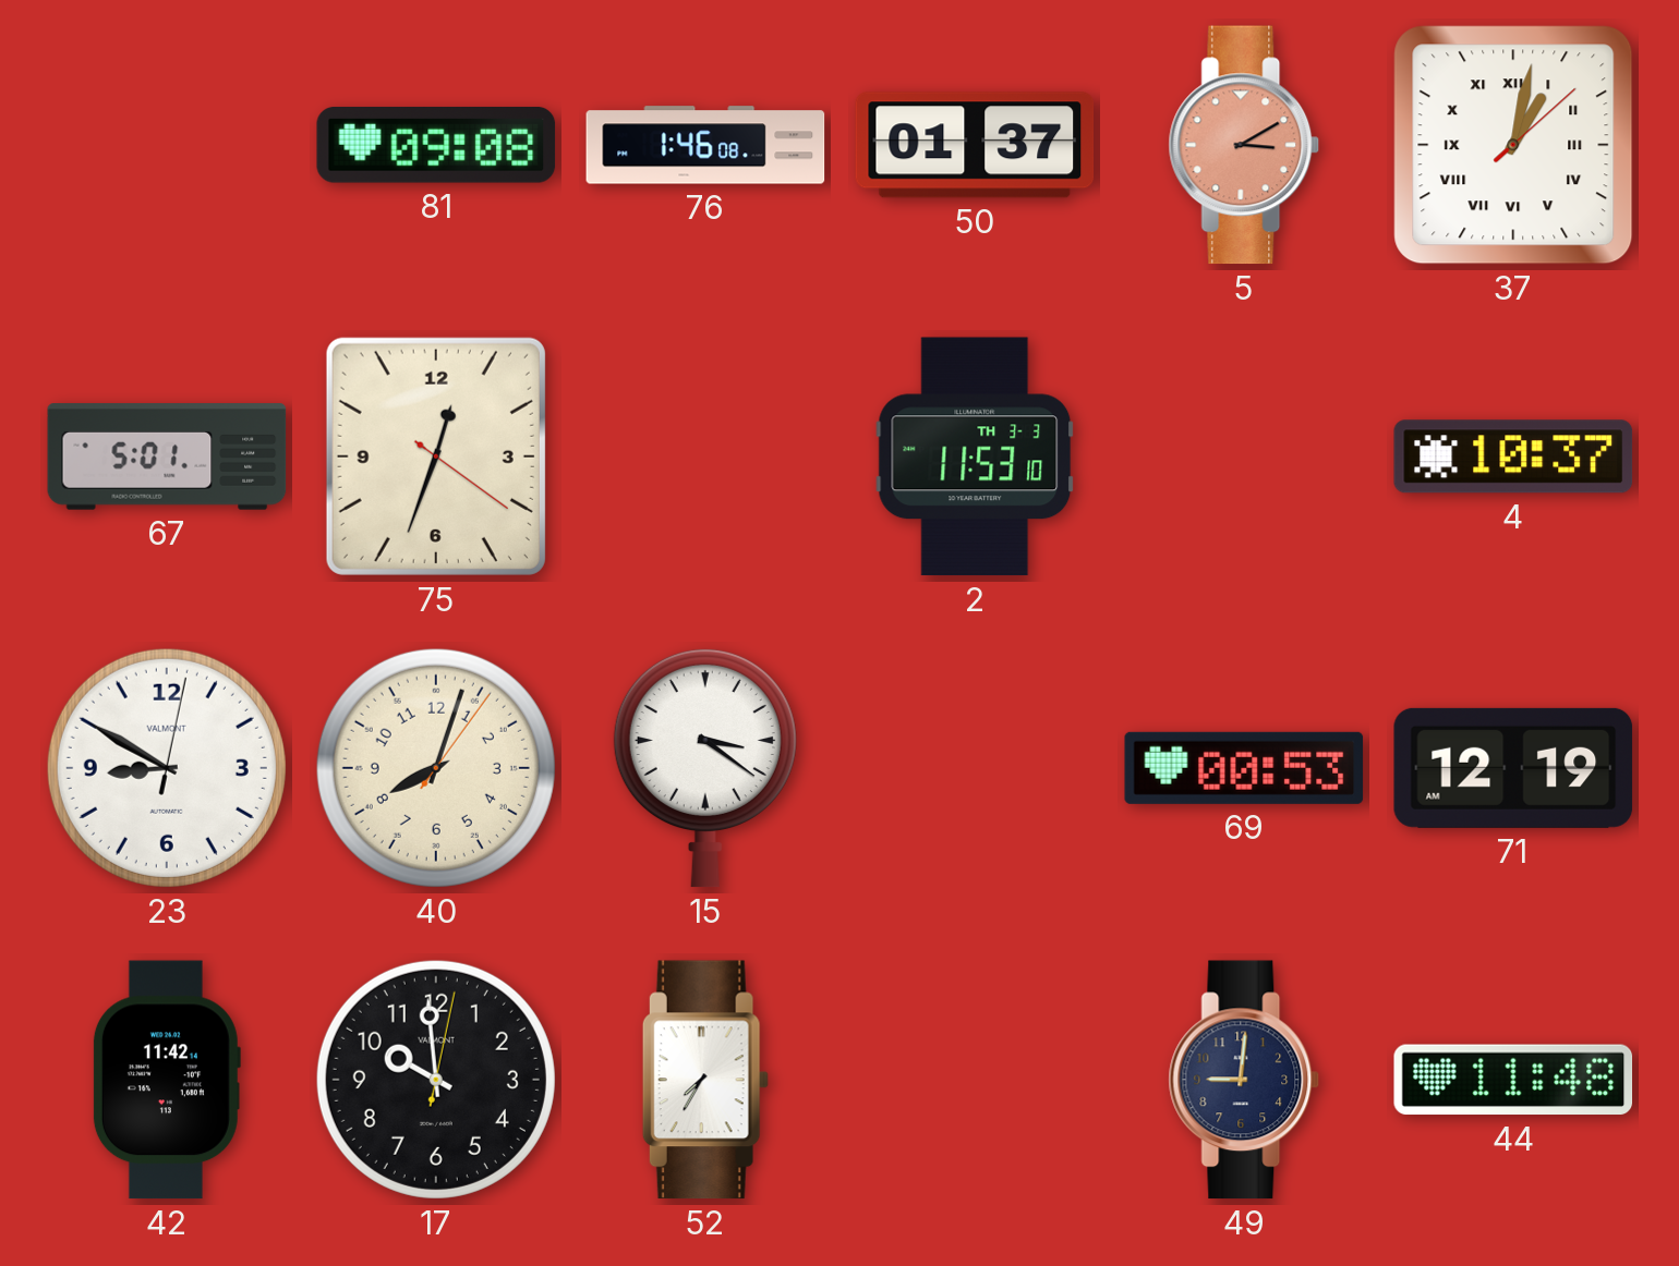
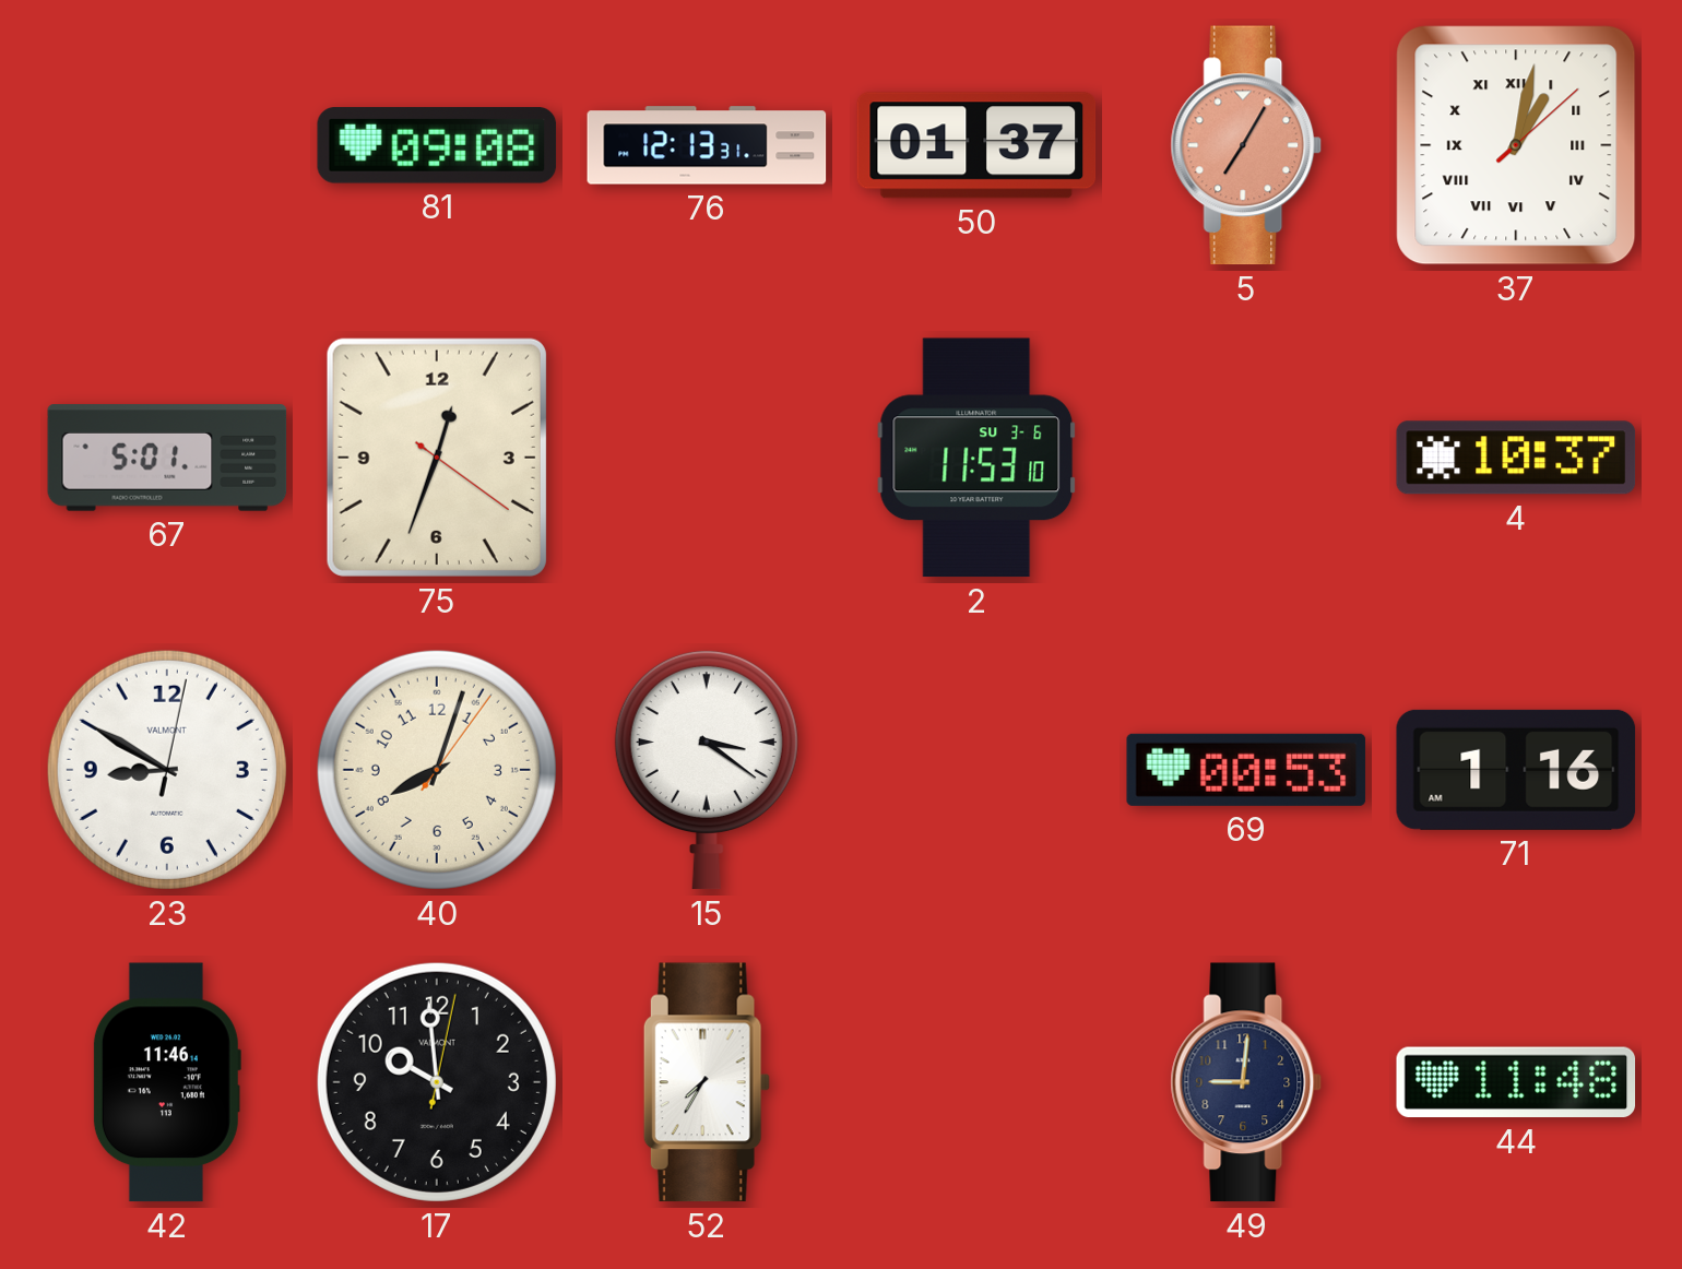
76: 1:46 -> 12:13 (707, 145)
5: 3:10 -> 7:05 (1246, 145)
2 date: TH 3-3 -> SU 3-6 (976, 458)
71: 12:19 -> 1:16 (1516, 770)
42: 11:42 -> 11:46 (166, 1082)
